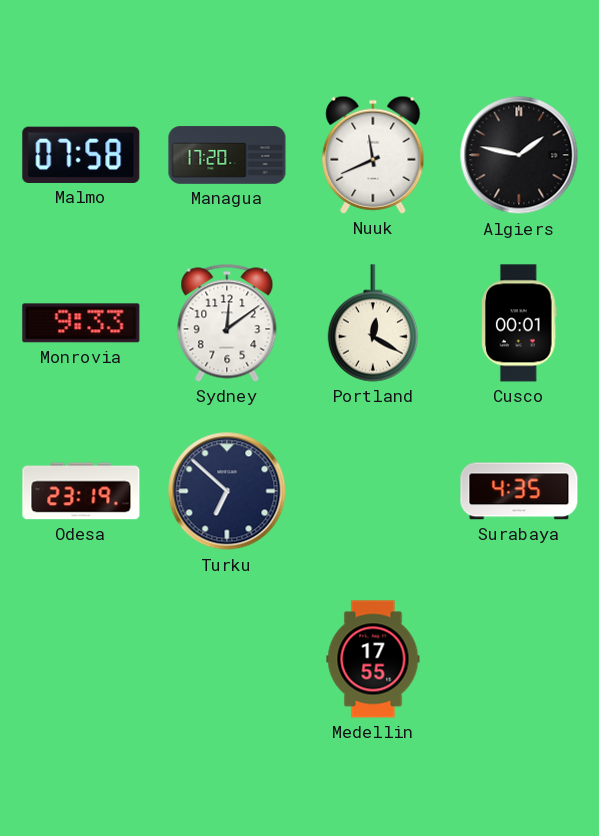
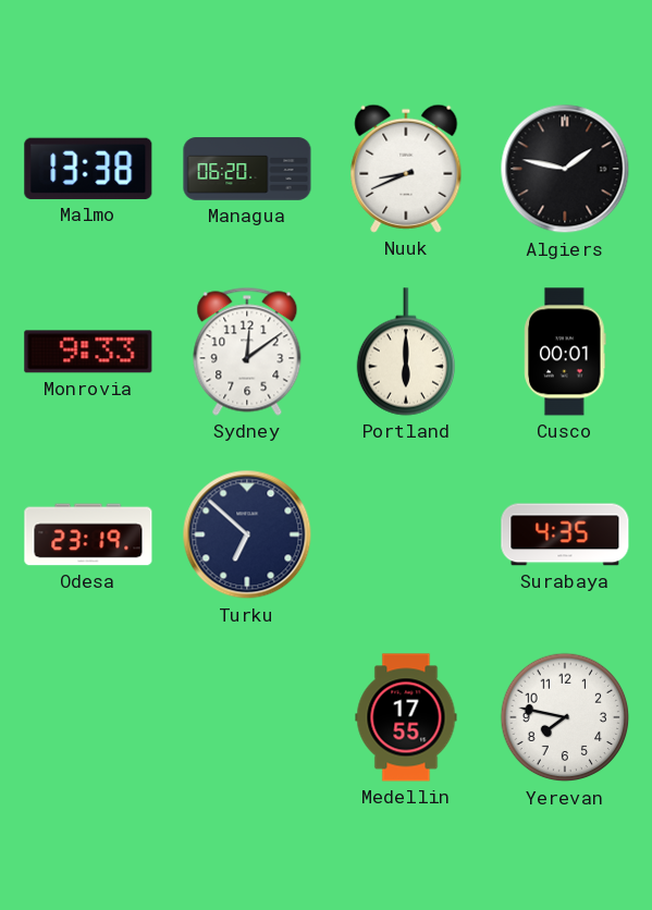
Malmo: 07:58 -> 13:38 (88, 169)
Managua: 17:20 -> 06:20 (247, 169)
Nuuk: 11:41 -> 8:41 (406, 169)
Portland: 12:20 -> 6:00 (405, 352)
Yerevan: none -> 7:47 (565, 717)
